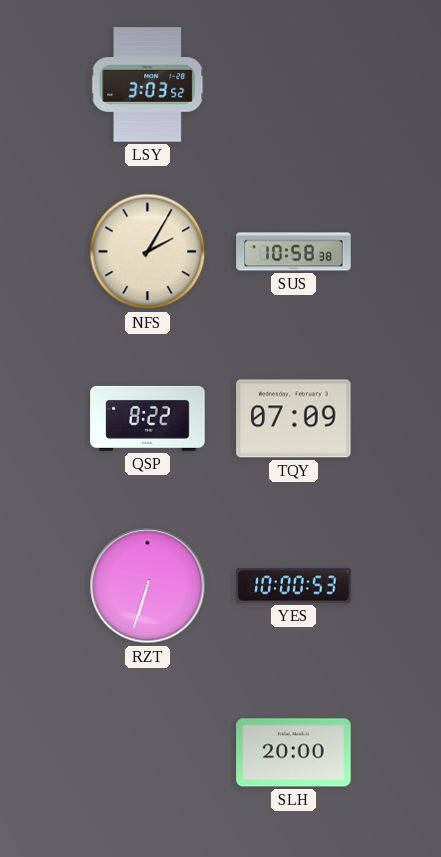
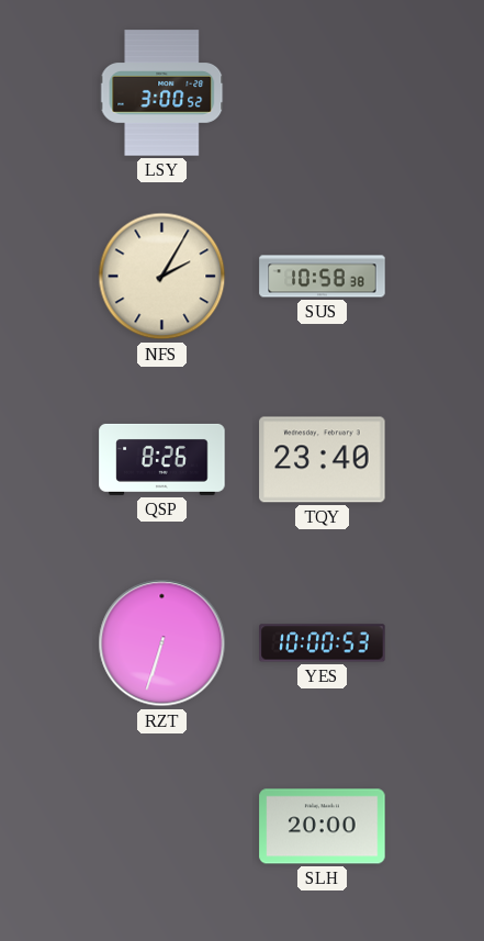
LSY: 3:03 -> 3:00 (162, 93)
QSP: 8:22 -> 8:26 (162, 459)
TQY: 07:09 -> 23:40 (323, 460)
